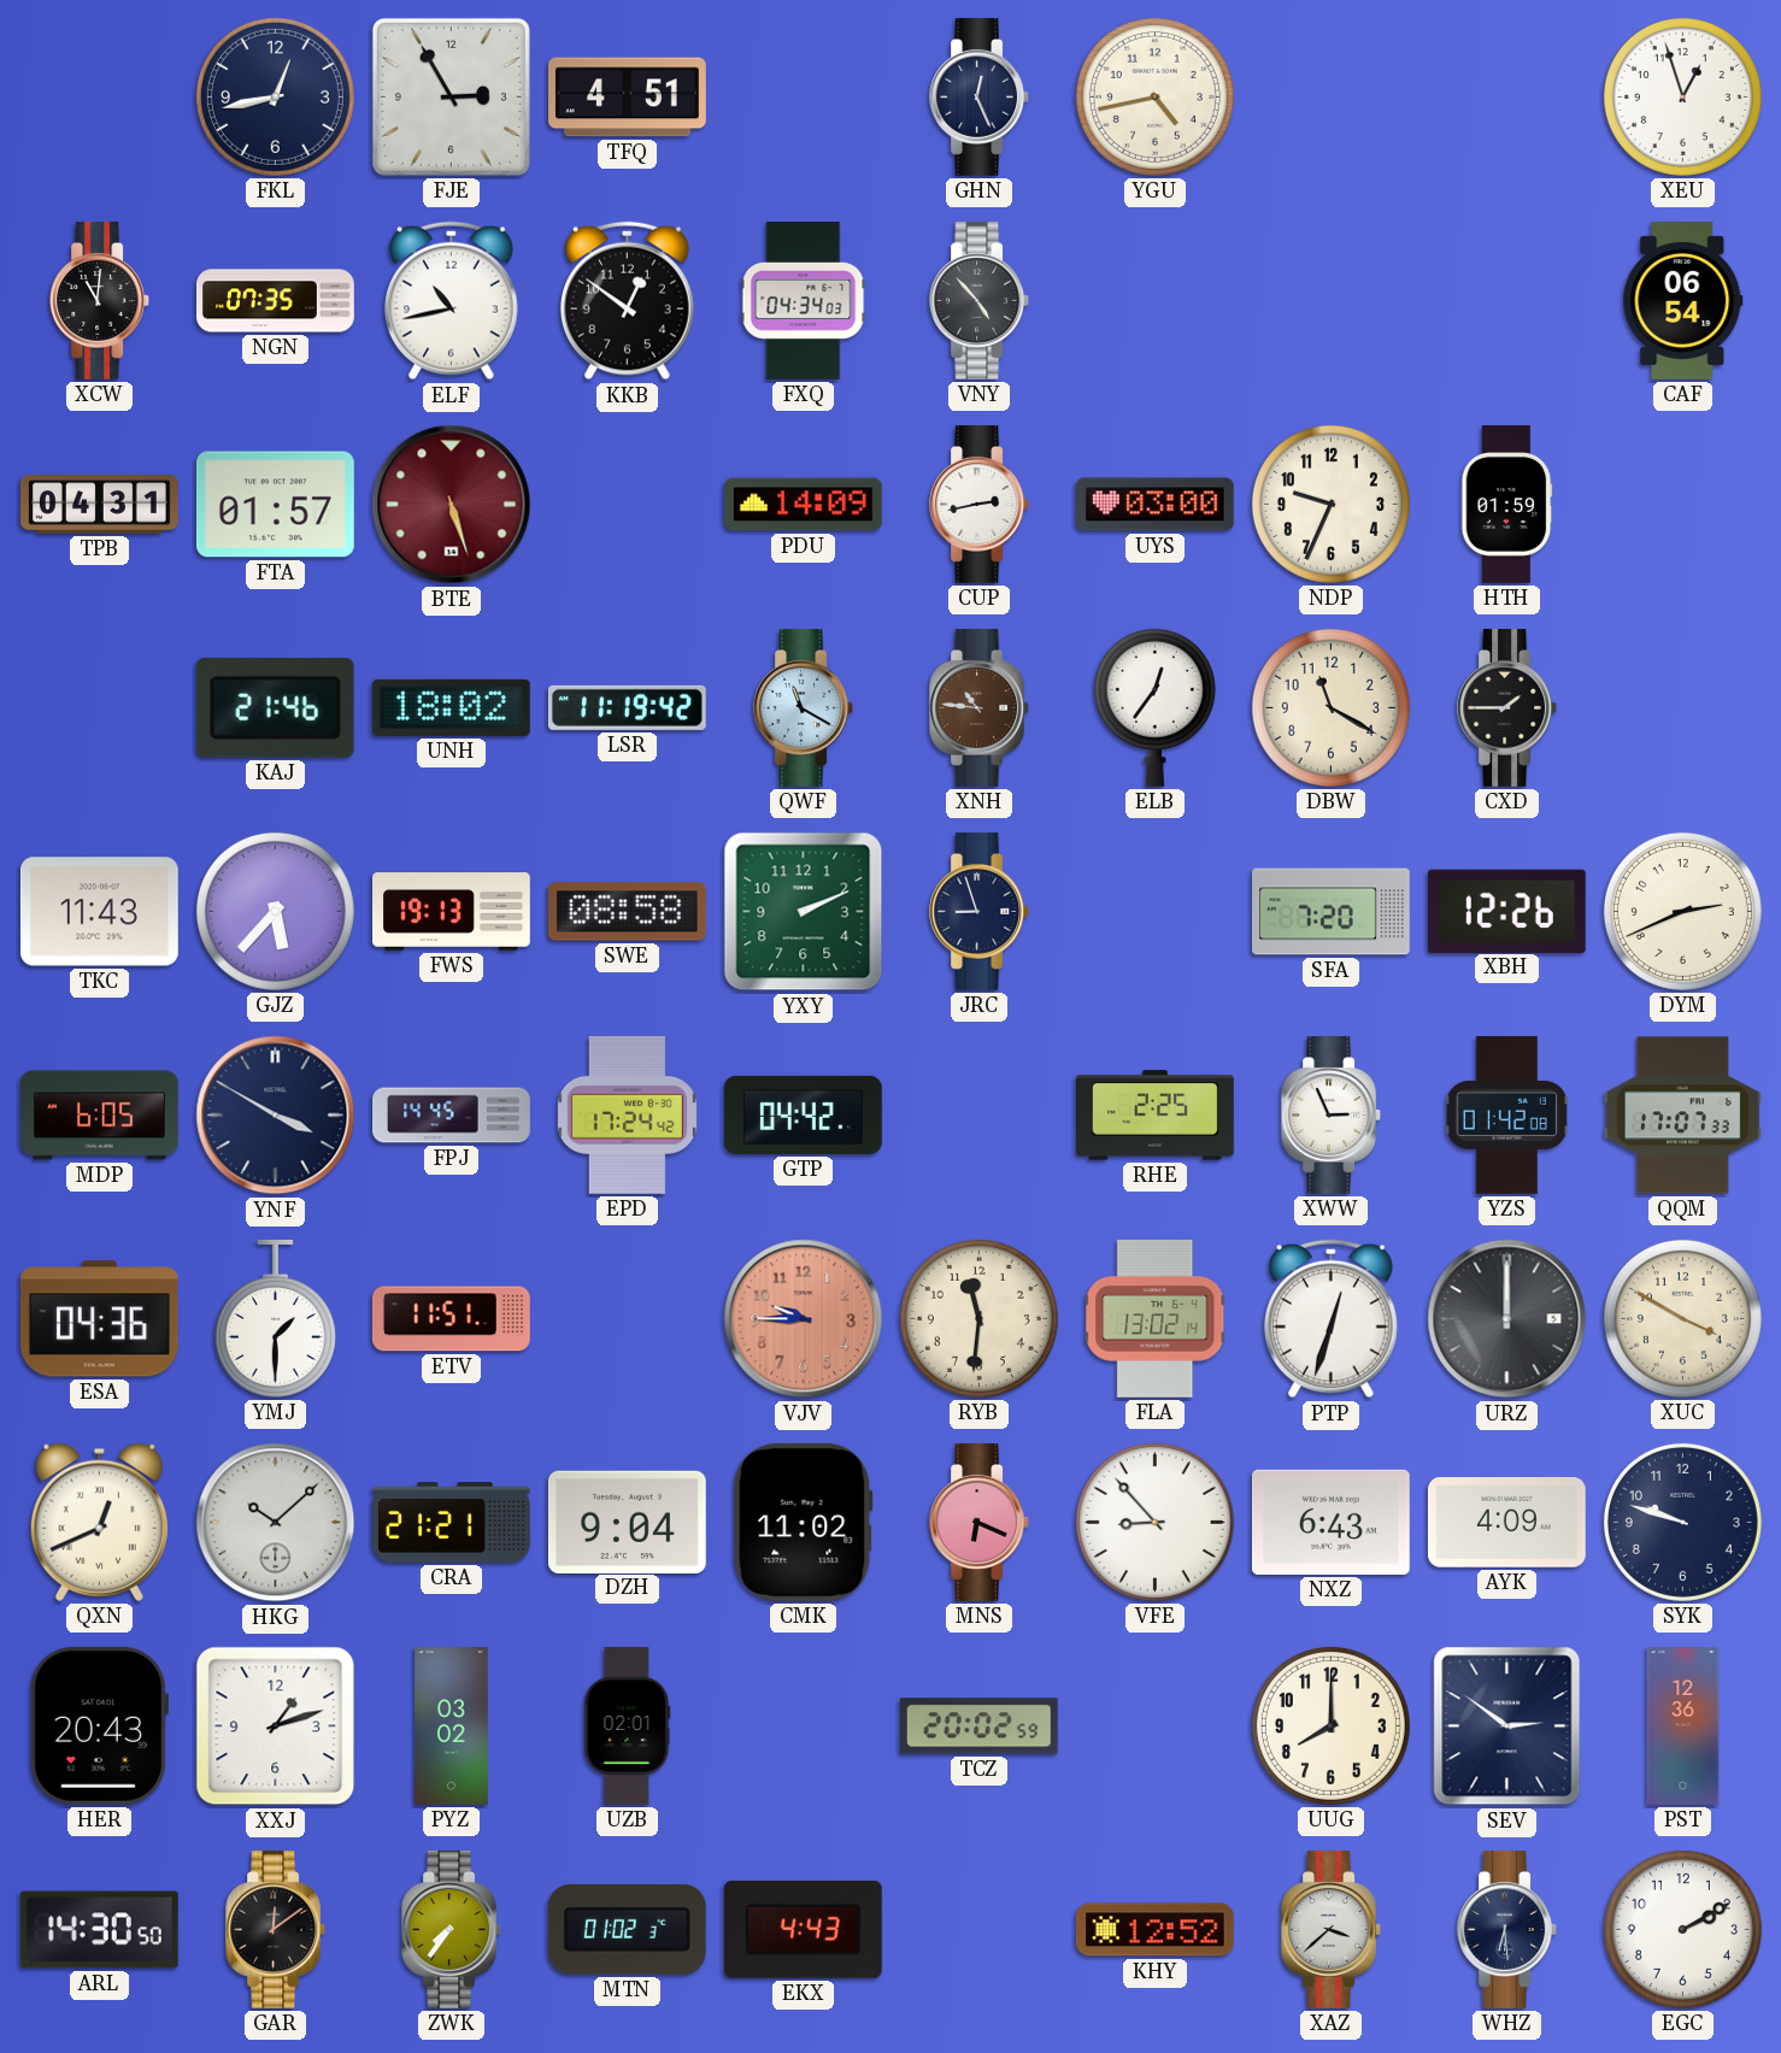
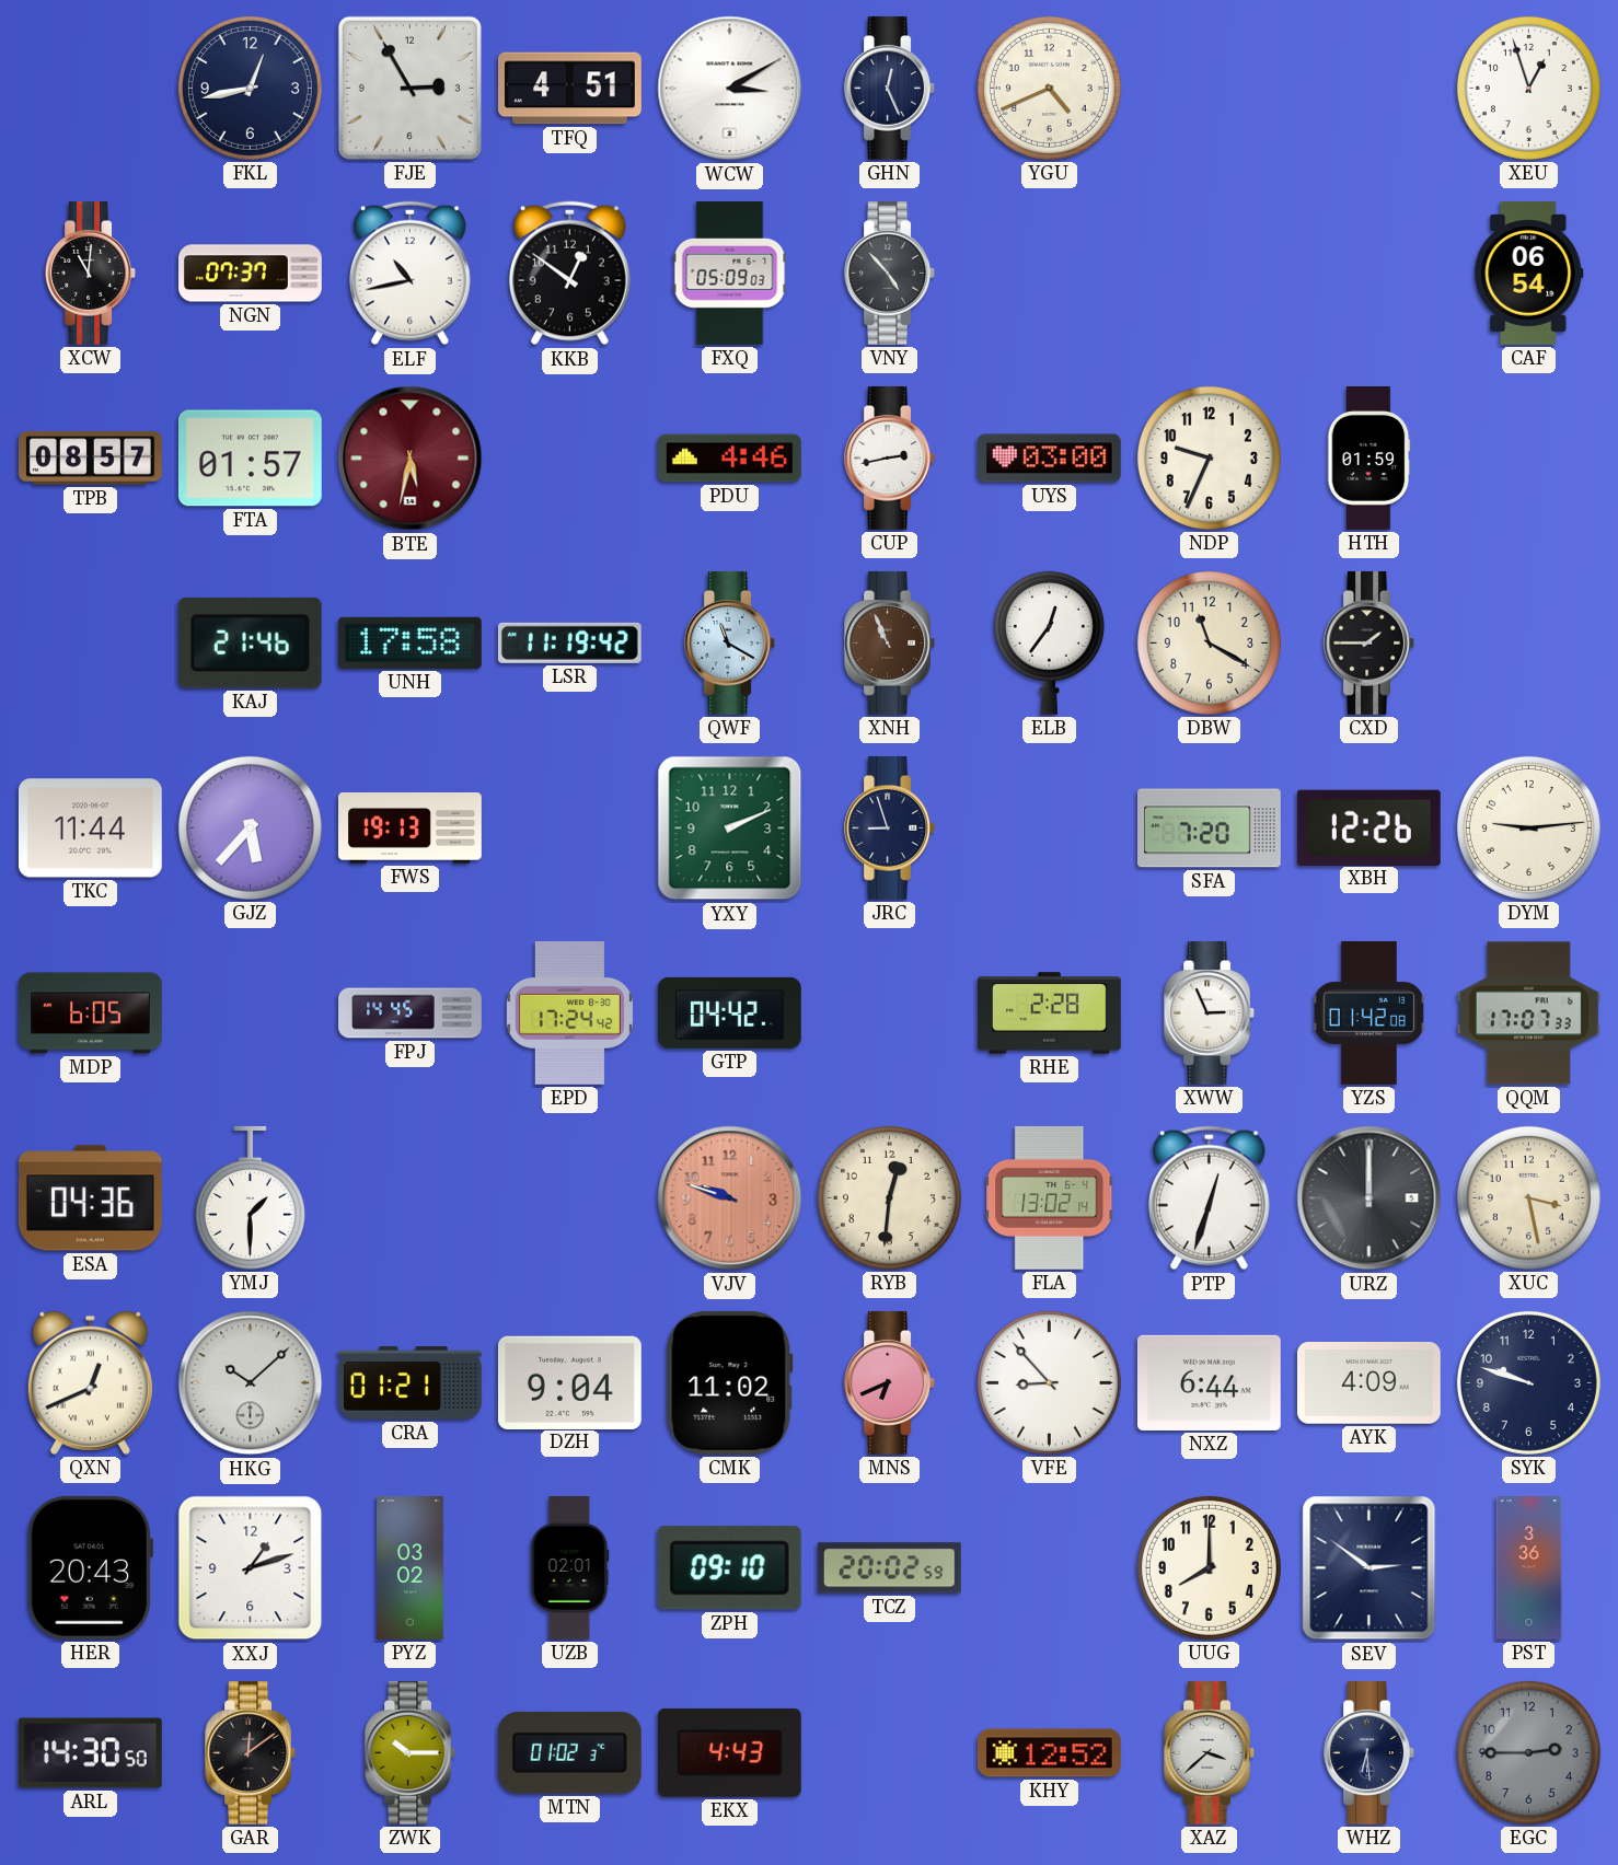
WCW: none -> 3:10 (730, 89)
YGU: 4:43 -> 4:41 (1049, 88)
NGN: 07:35 -> 07:37 (251, 274)
FXQ: 04:34 -> 05:09 (730, 274)
TPB: 04:31 -> 08:57 (91, 459)
BTE: 5:27 -> 5:32 (411, 459)
PDU: 14:09 -> 4:46 (729, 459)
UNH: 18:02 -> 17:58 (409, 642)
XNH: 10:46 -> 10:56 (889, 642)
TKC: 11:43 -> 11:44 (90, 829)
SWE: 08:58 -> none (627, 912)
DYM: 2:41 -> 9:14 (1528, 827)
YNF: 3:50 -> none (276, 1116)
RHE: 2:25 -> 2:28 (1050, 1013)
ETV: 11:51 -> none (452, 1319)
VJV: 9:45 -> 9:48 (730, 1198)
RYB: 11:31 -> 12:31 (889, 1197)
XUC: 3:50 -> 3:28 (1528, 1197)
CRA: 21:21 -> 01:21 (411, 1383)
MNS: 6:19 -> 6:41 (889, 1382)
NXZ: 6:43 -> 6:44 (1209, 1382)
ZPH: none -> 09:10 (729, 1568)
PST: 12:36 -> 3:36 (1529, 1568)
ZWK: 7:36 -> 10:15 (409, 1752)
EGC: 2:10 -> 2:45 (1528, 1752)
EGC dial: white -> grey (1528, 1752)
